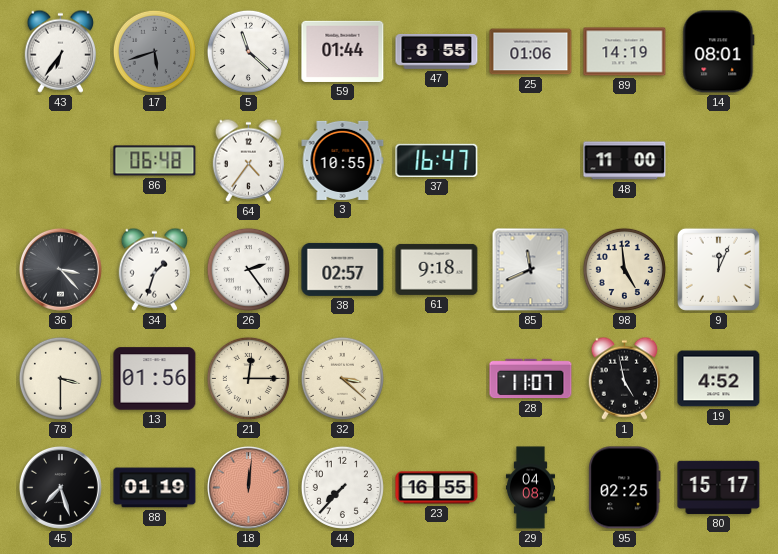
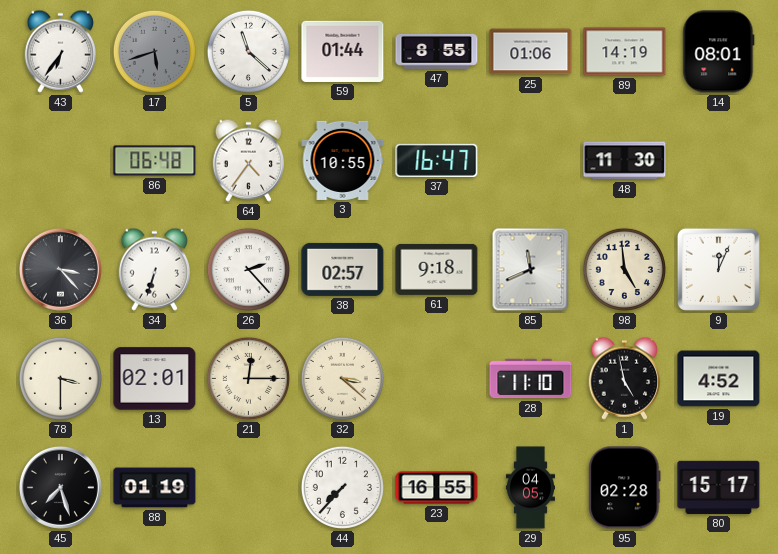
48: 11:00 -> 11:30 (625, 161)
34: 1:33 -> 6:33 (154, 269)
26: 2:24 -> 2:23 (248, 269)
13: 01:56 -> 02:01 (155, 379)
28: 11:07 -> 11:10 (531, 379)
18: 12:01 -> none (248, 487)
29: 04:08 -> 04:05 (530, 488)
95: 02:25 -> 02:28 (625, 488)
